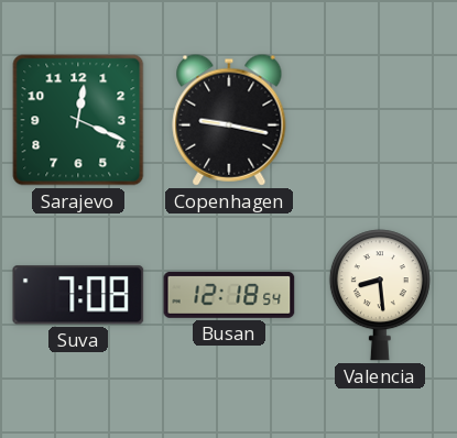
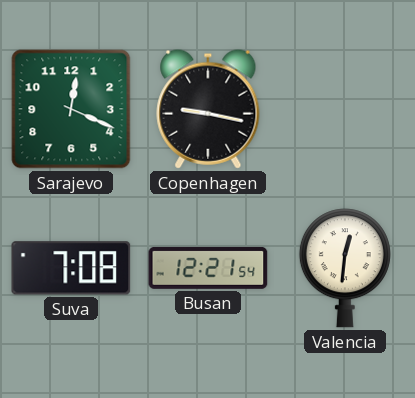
Busan: 12:18 -> 12:21 (208, 268)
Valencia: 8:29 -> 12:31 (345, 268)
